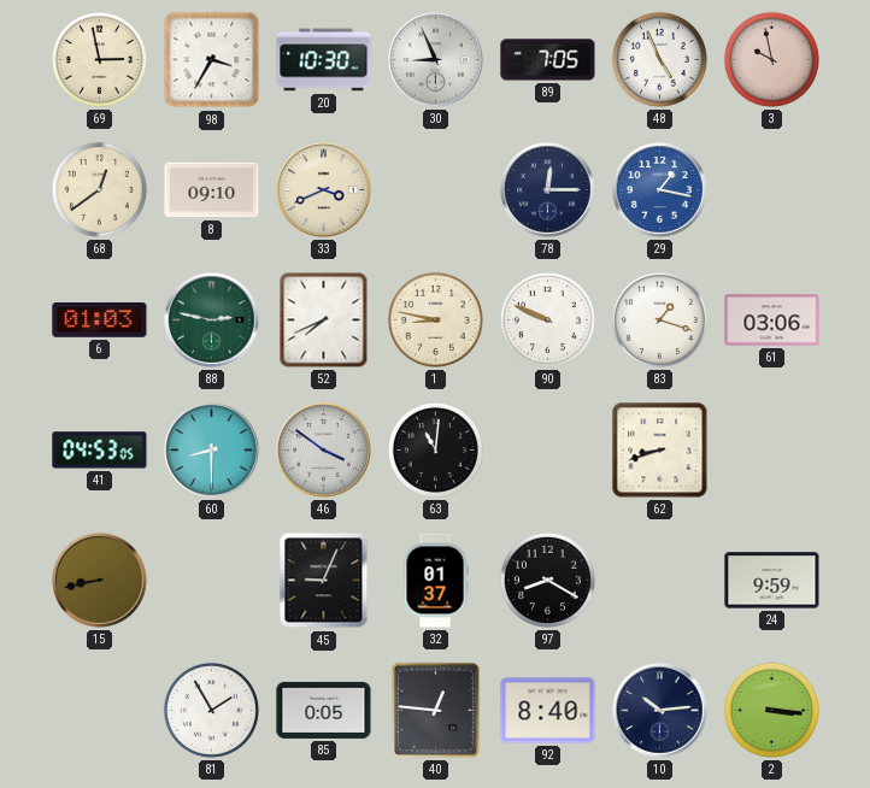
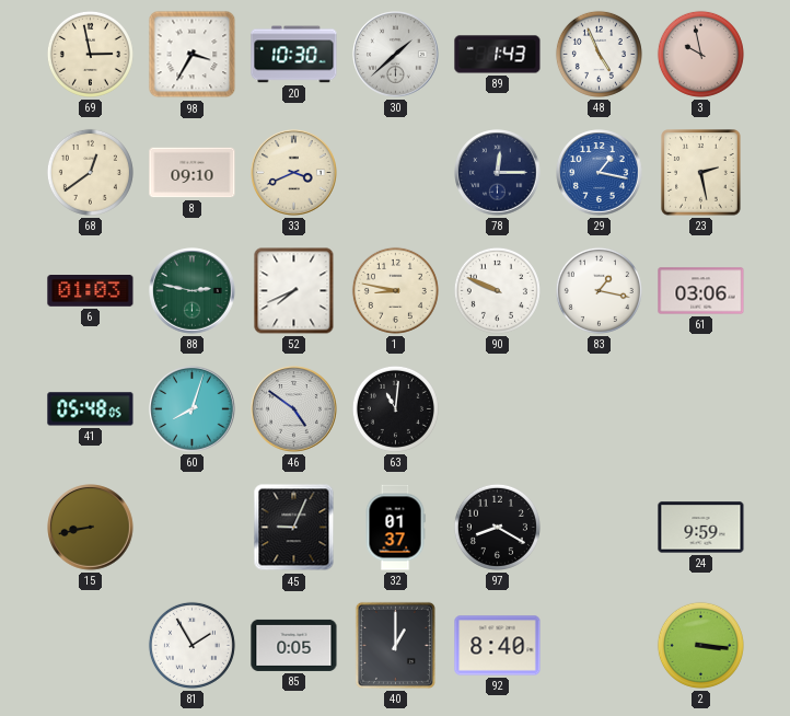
30: 8:56 -> 1:38 (396, 55)
89: 7:05 -> 1:43 (498, 55)
23: none -> 2:28 (701, 173)
83: 1:18 -> 1:17 (599, 290)
41: 04:53 -> 05:48 (91, 409)
60: 8:30 -> 8:03 (193, 409)
46: 3:51 -> 4:51 (294, 409)
62: 8:42 -> none (660, 451)
40: 12:46 -> 1:00 (395, 645)
10: 10:14 -> none (660, 711)
